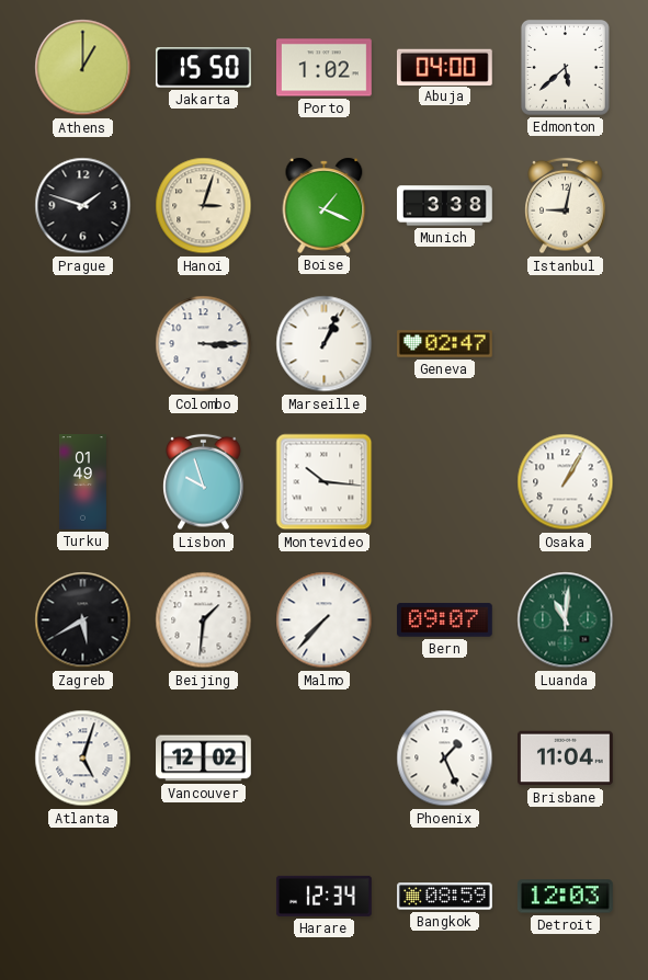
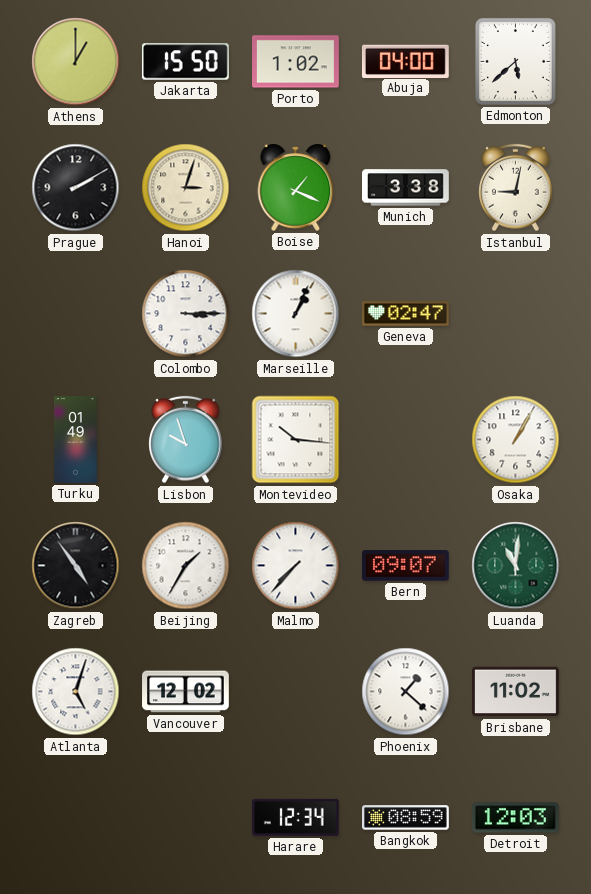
Prague: 1:48 -> 2:10 (76, 188)
Zagreb: 5:40 -> 4:54 (76, 566)
Beijing: 1:31 -> 1:35 (186, 566)
Phoenix: 1:26 -> 1:22 (406, 692)
Brisbane: 11:04 -> 11:02 (516, 692)
